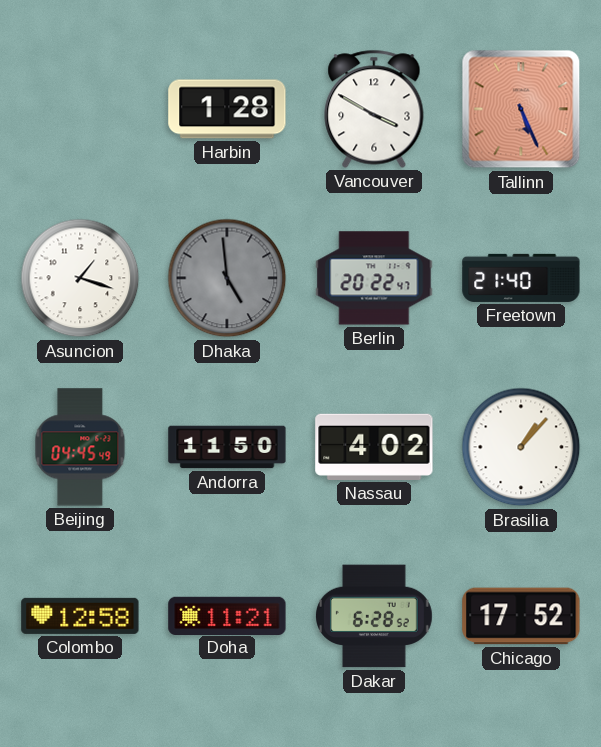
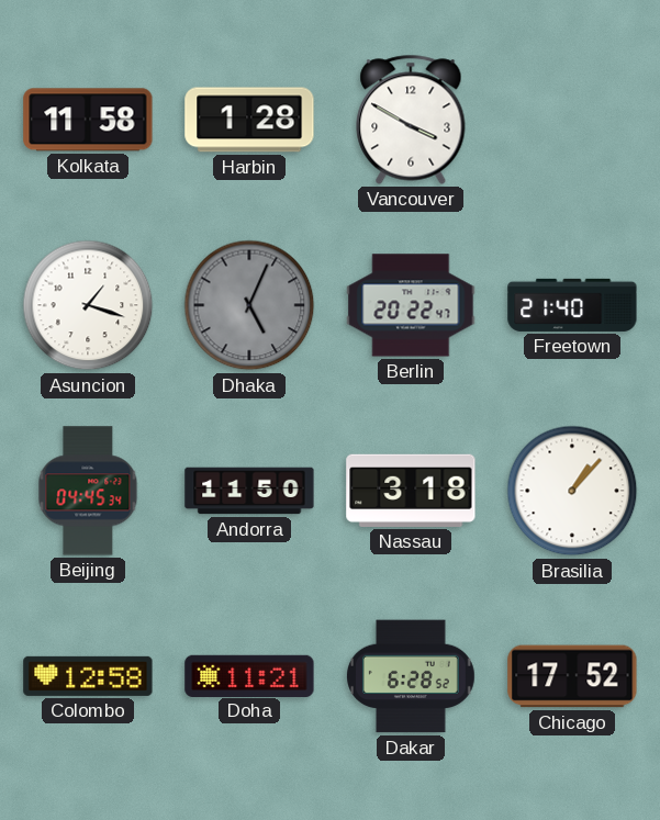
Kolkata: none -> 11:58 (88, 120)
Tallinn: 5:26 -> none (521, 109)
Dhaka: 4:59 -> 5:04 (249, 305)
Beijing: 04:45:49 -> 04:45:34 (88, 491)
Nassau: 4:02 -> 3:18 (411, 491)
